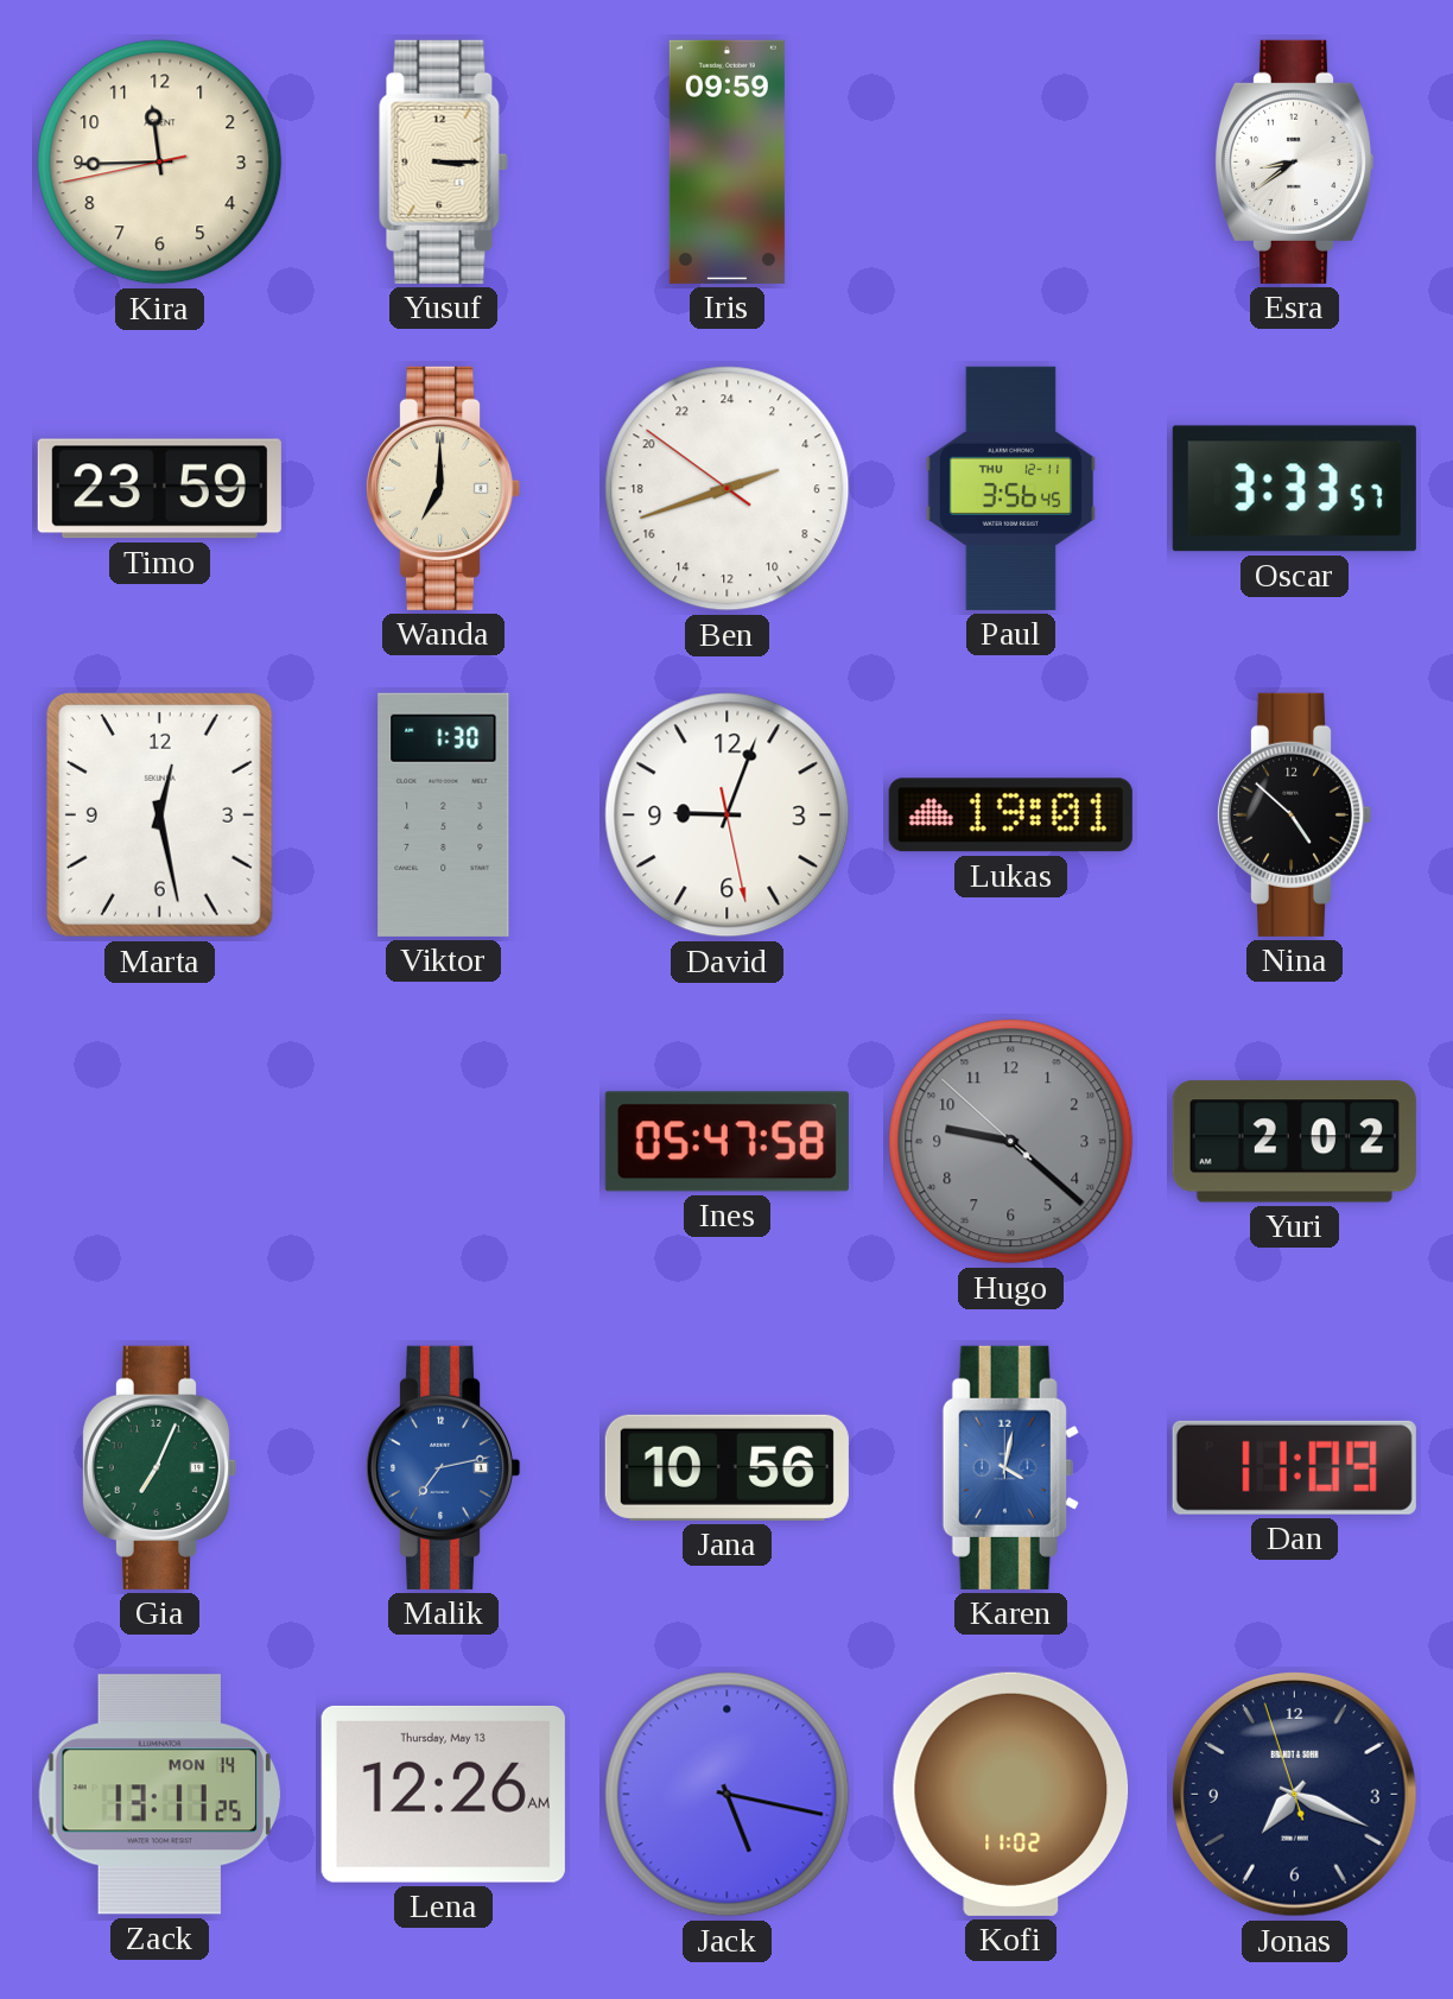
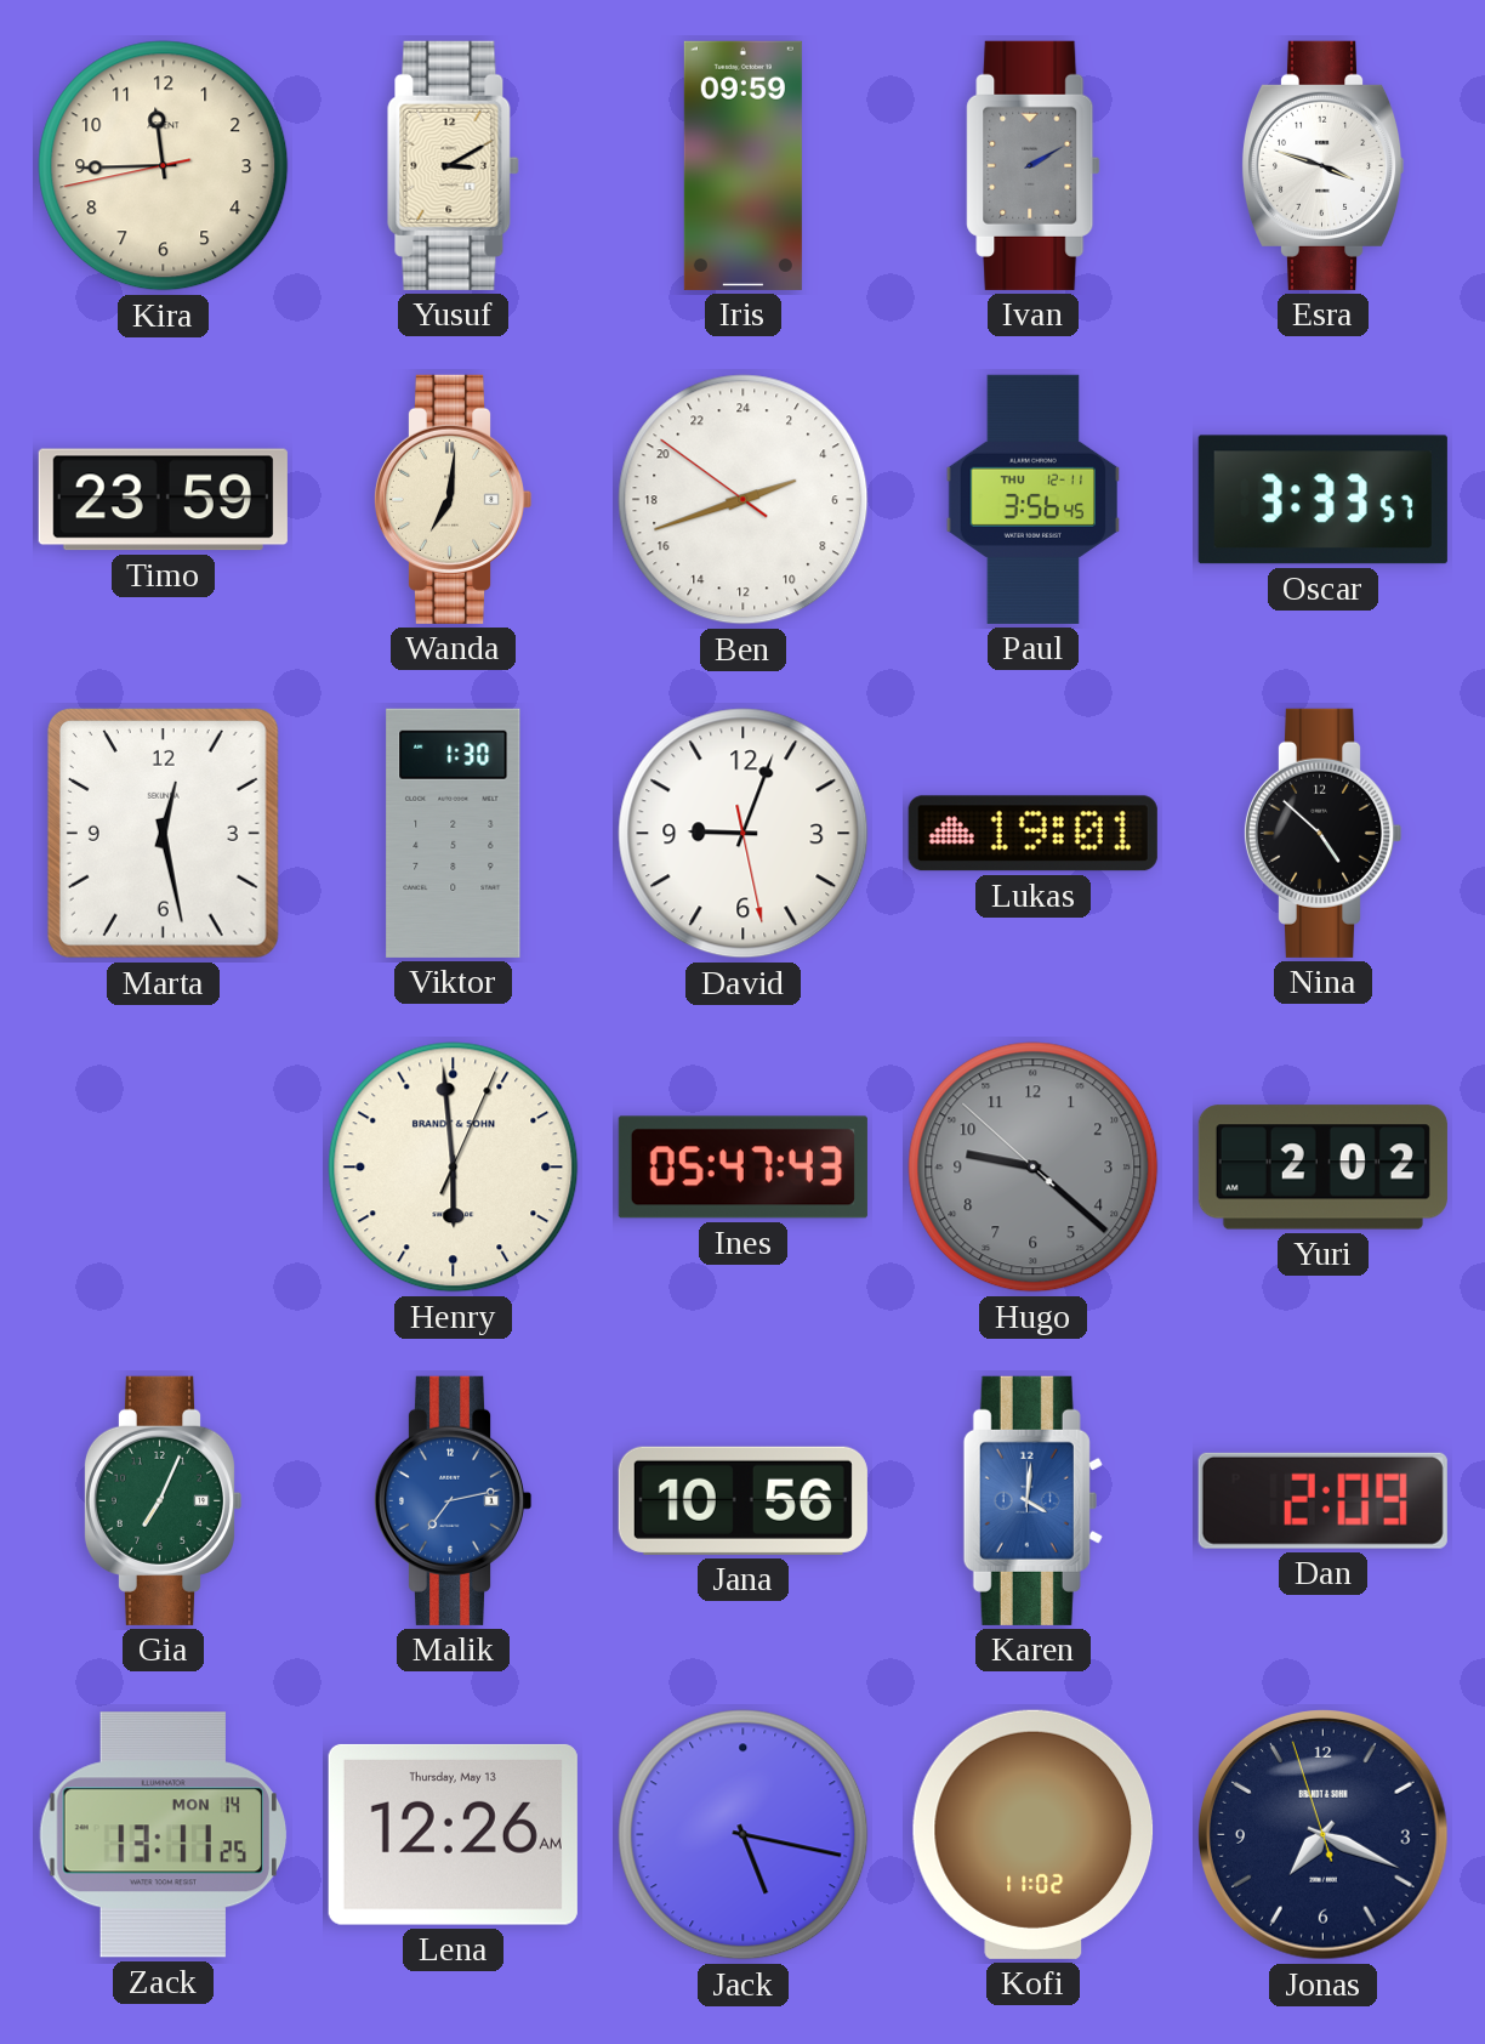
Yusuf: 3:15 -> 3:10 (454, 165)
Ivan: none -> 2:10 (1034, 165)
Esra: 8:39 -> 3:48 (1322, 165)
Wanda: 7:00 -> 7:01 (453, 499)
Henry: none -> 5:59 (454, 1168)
Ines: 05:47:58 -> 05:47:43 (742, 1168)
Karen: 4:02 -> 4:01 (1032, 1500)
Dan: 11:09 -> 2:09 (1322, 1500)
